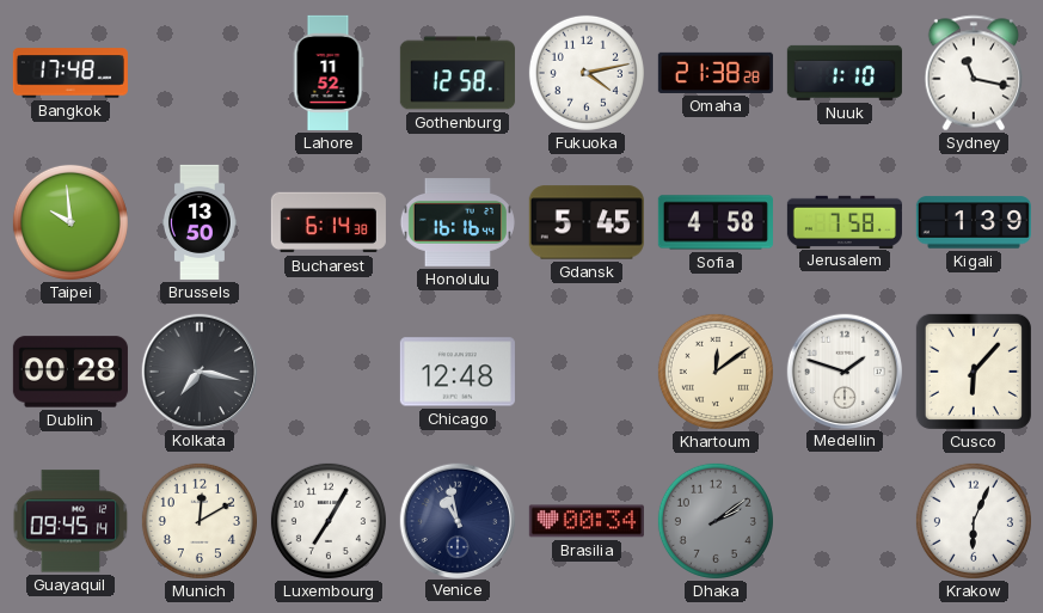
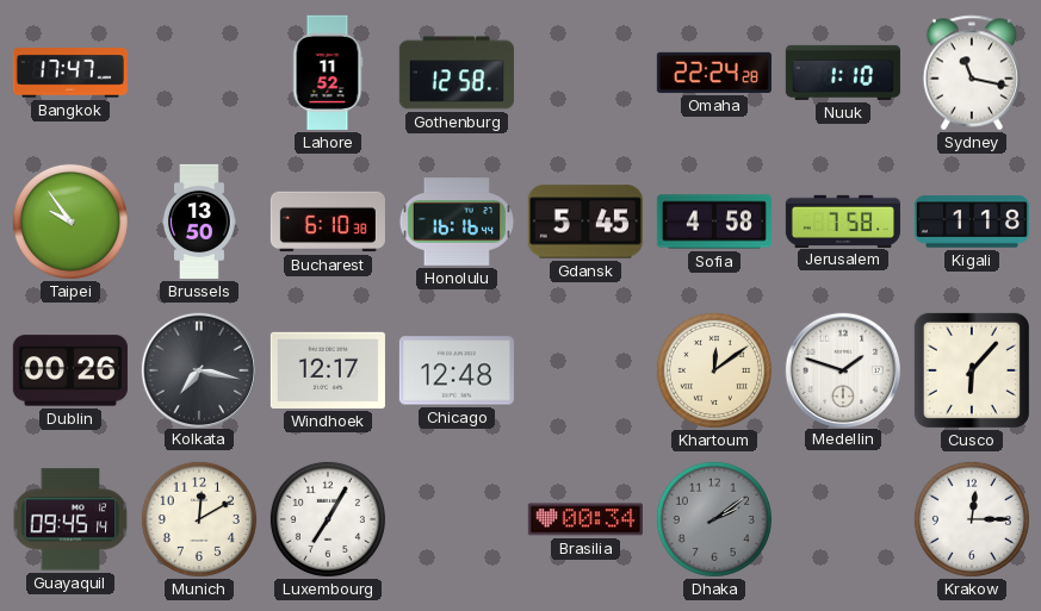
Bangkok: 17:48 -> 17:47 (70, 73)
Fukuoka: 4:13 -> none (587, 73)
Omaha: 21:38 -> 22:24 (714, 73)
Taipei: 9:59 -> 9:54 (70, 222)
Bucharest: 6:14 -> 6:10 (328, 222)
Kigali: 1:39 -> 1:18 (972, 222)
Dublin: 00:28 -> 00:26 (70, 370)
Windhoek: none -> 12:17 (328, 370)
Venice: 10:58 -> none (456, 520)
Krakow: 6:04 -> 12:15 (972, 519)
